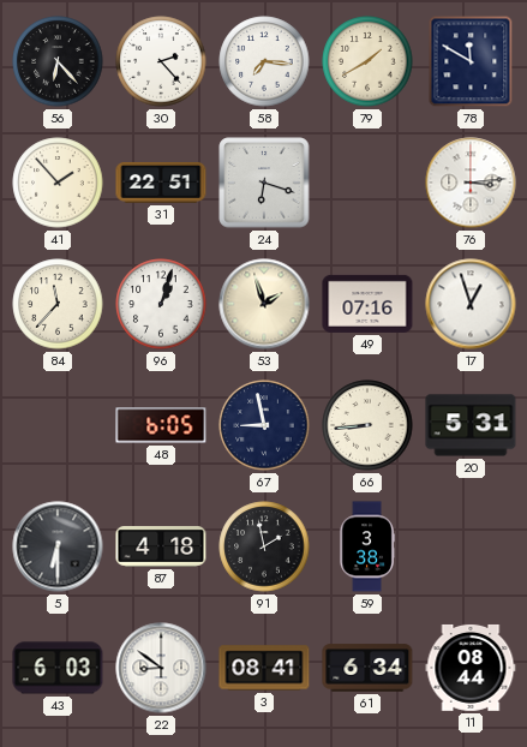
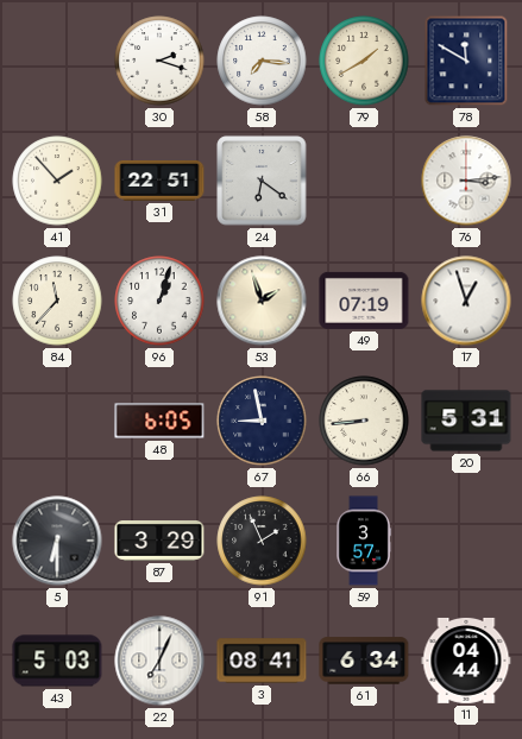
56: 6:23 -> none (58, 61)
30: 2:23 -> 2:18 (159, 61)
24: 6:18 -> 6:21 (262, 181)
49: 07:16 -> 07:19 (364, 301)
87: 4:18 -> 3:29 (159, 542)
91: 1:58 -> 1:56 (262, 541)
59: 3:38 -> 3:57 (364, 541)
43: 6:03 -> 5:03 (57, 661)
22: 8:51 -> 7:04 (159, 661)
11: 08:44 -> 04:44 (466, 661)
